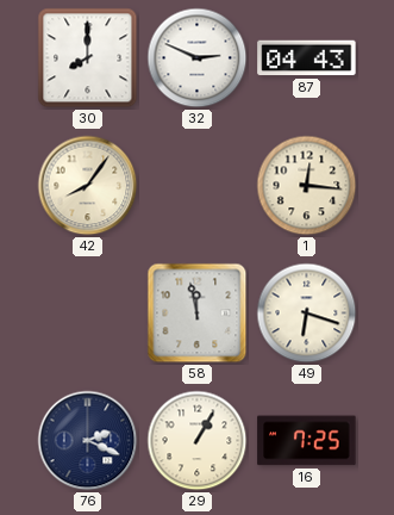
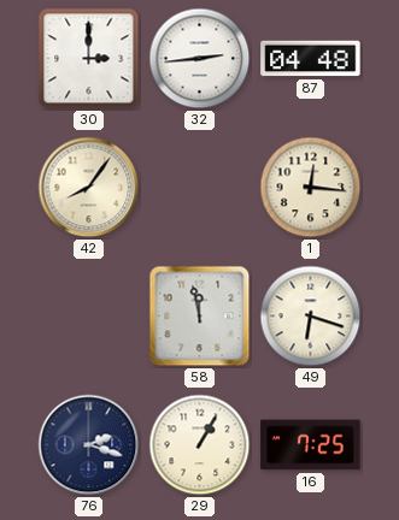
30: 8:00 -> 3:00 (89, 59)
32: 2:49 -> 2:44 (200, 59)
87: 04:43 -> 04:48 (311, 59)
76: 2:19 -> 2:18 (89, 445)
